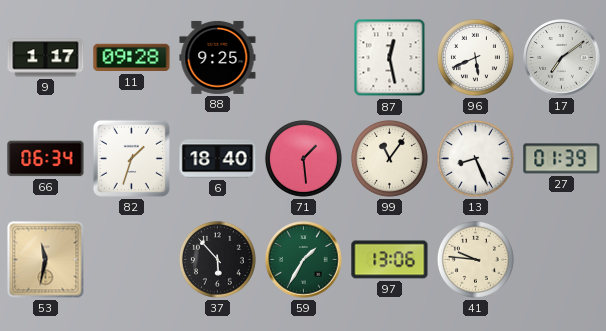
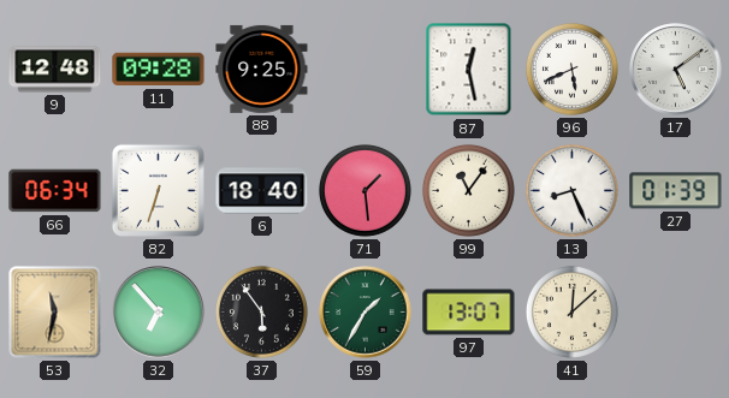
9: 1:17 -> 12:48 (55, 70)
17: 7:09 -> 5:09 (676, 70)
82: 1:33 -> 6:33 (158, 190)
32: none -> 6:53 (159, 313)
37: 5:53 -> 5:54 (261, 311)
97: 13:06 -> 13:07 (469, 313)
41: 9:46 -> 12:08 (571, 311)
